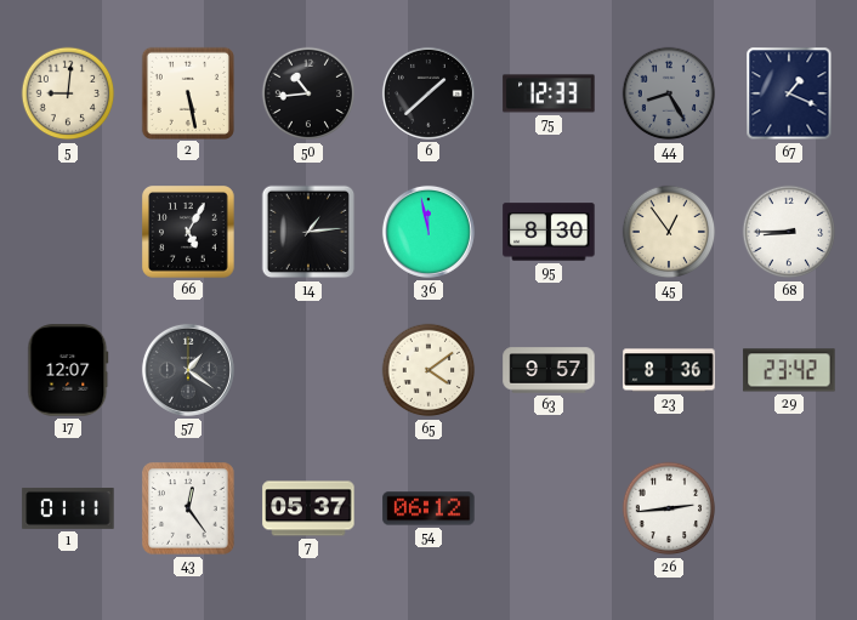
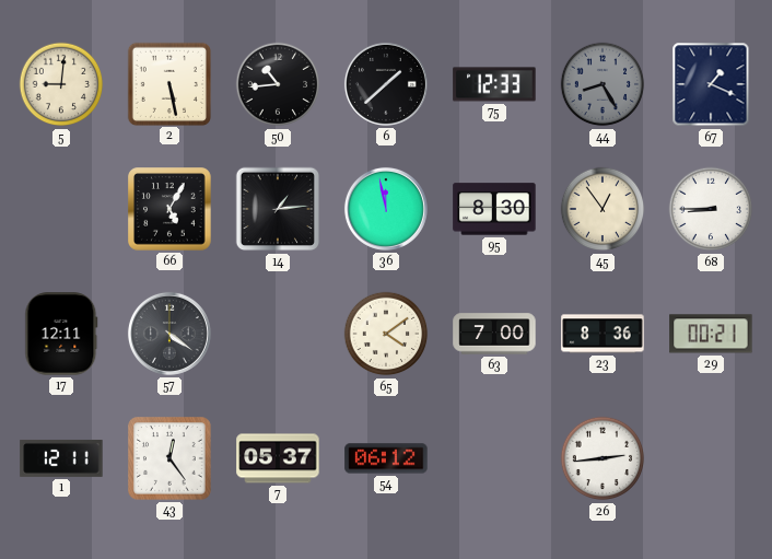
17: 12:07 -> 12:11 (61, 334)
57: 1:21 -> 4:21 (169, 334)
63: 9:57 -> 7:00 (494, 334)
29: 23:42 -> 00:21 (711, 334)
1: 01:11 -> 12:11 (61, 458)
